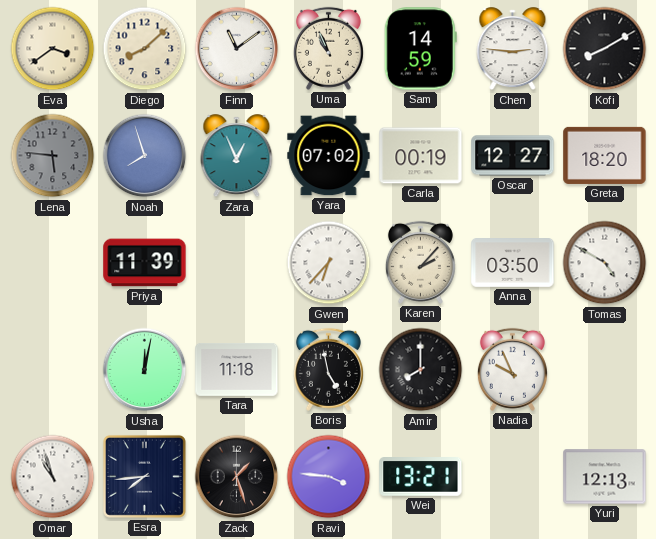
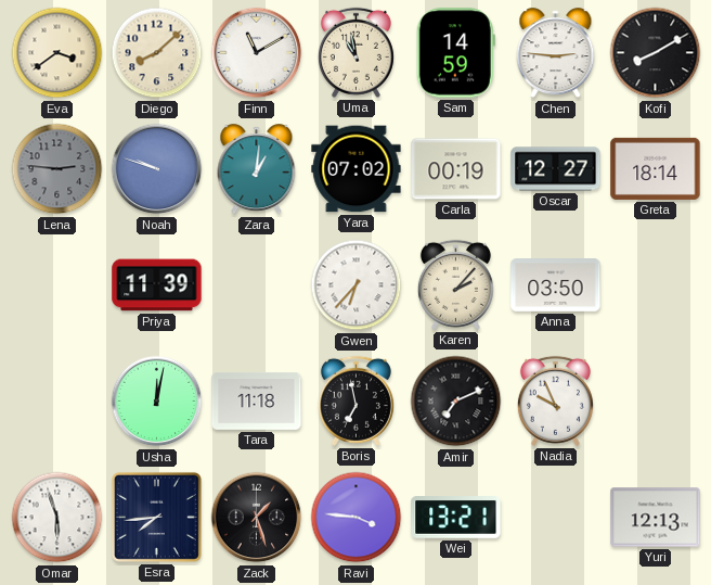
Finn: 11:09 -> 11:10 (257, 53)
Uma: 10:56 -> 10:58 (355, 52)
Lena: 5:46 -> 2:46 (57, 169)
Noah: 7:57 -> 9:48 (157, 169)
Zara: 12:56 -> 1:01 (257, 169)
Greta: 18:20 -> 18:14 (656, 168)
Tomas: 4:50 -> none (605, 263)
Boris: 4:58 -> 6:58 (355, 400)
Amir: 8:00 -> 7:11 (456, 402)
Omar: 10:57 -> 5:57 (57, 518)
